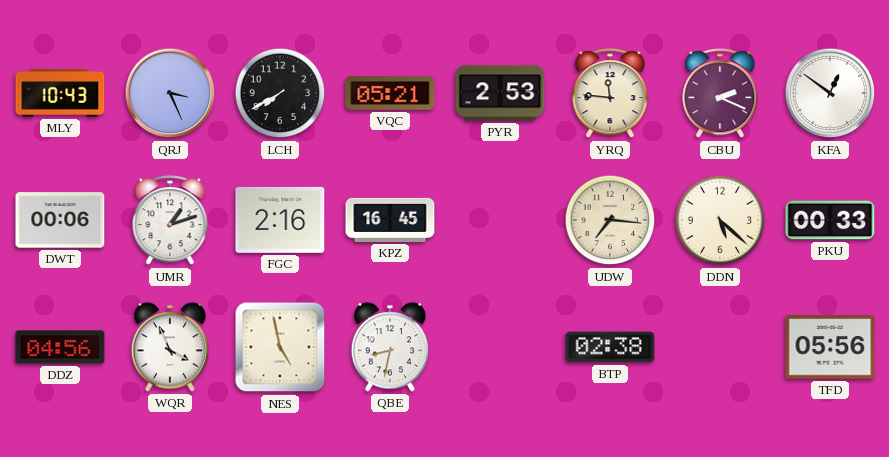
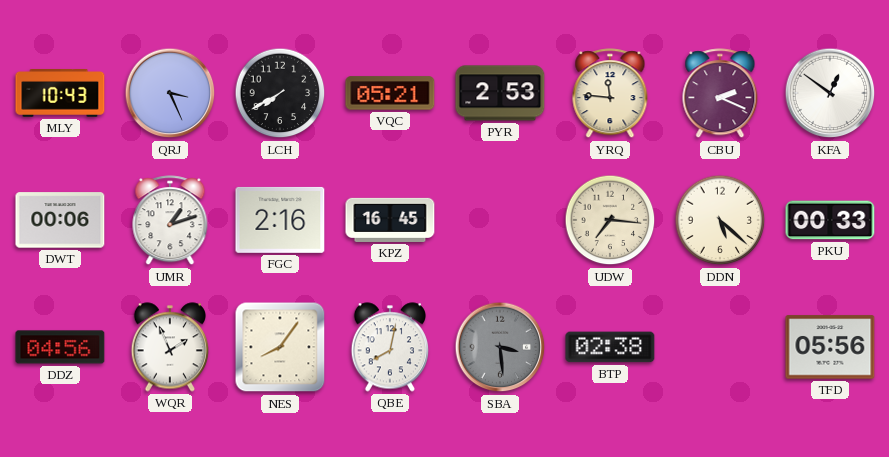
WQR: 3:56 -> 1:56 (169, 347)
NES: 4:58 -> 8:06 (280, 347)
QBE: 8:32 -> 8:02 (389, 347)
SBA: none -> 3:29 (500, 347)
